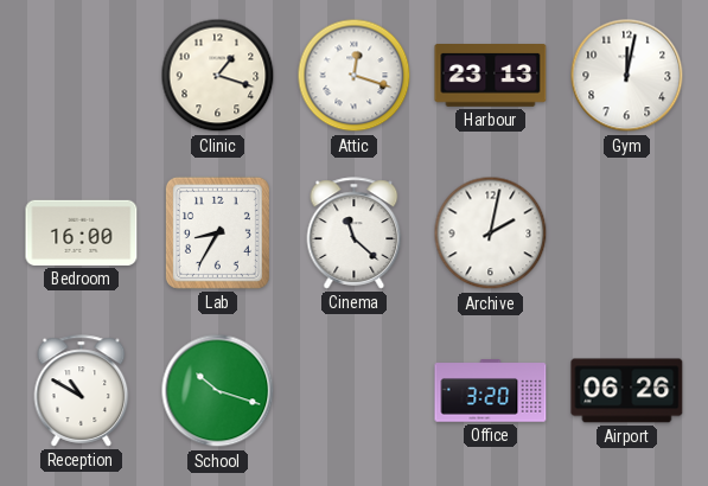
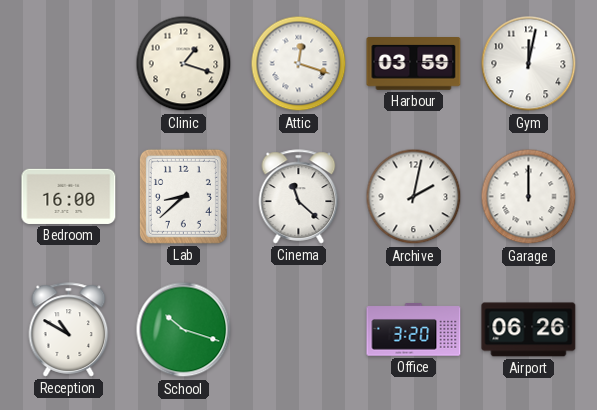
Harbour: 23:13 -> 03:59 (414, 64)
Lab: 8:35 -> 8:38 (183, 196)
Garage: none -> 12:00 (529, 197)
